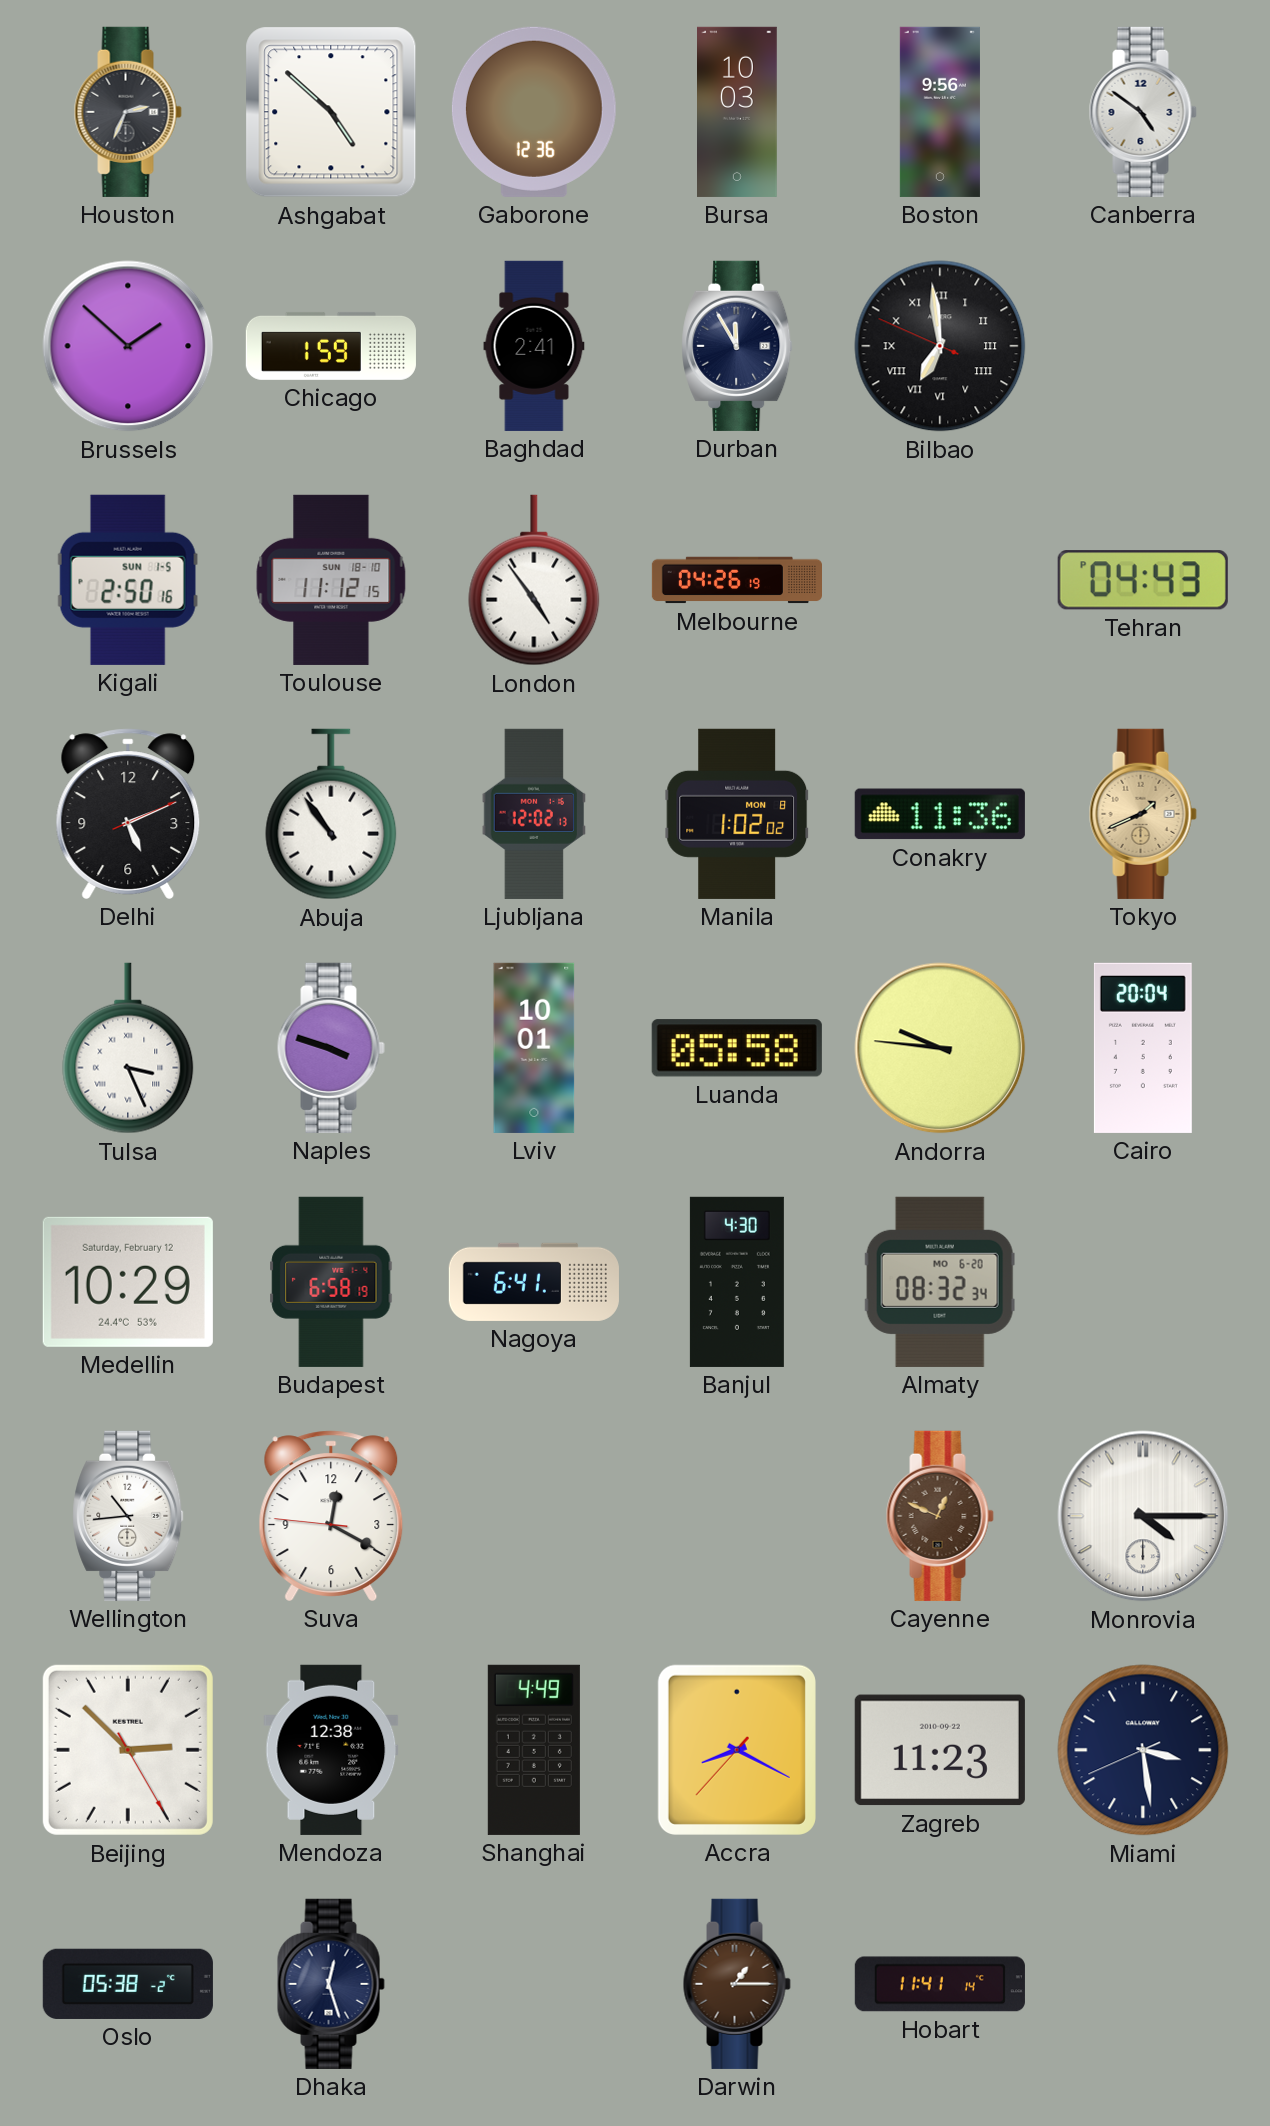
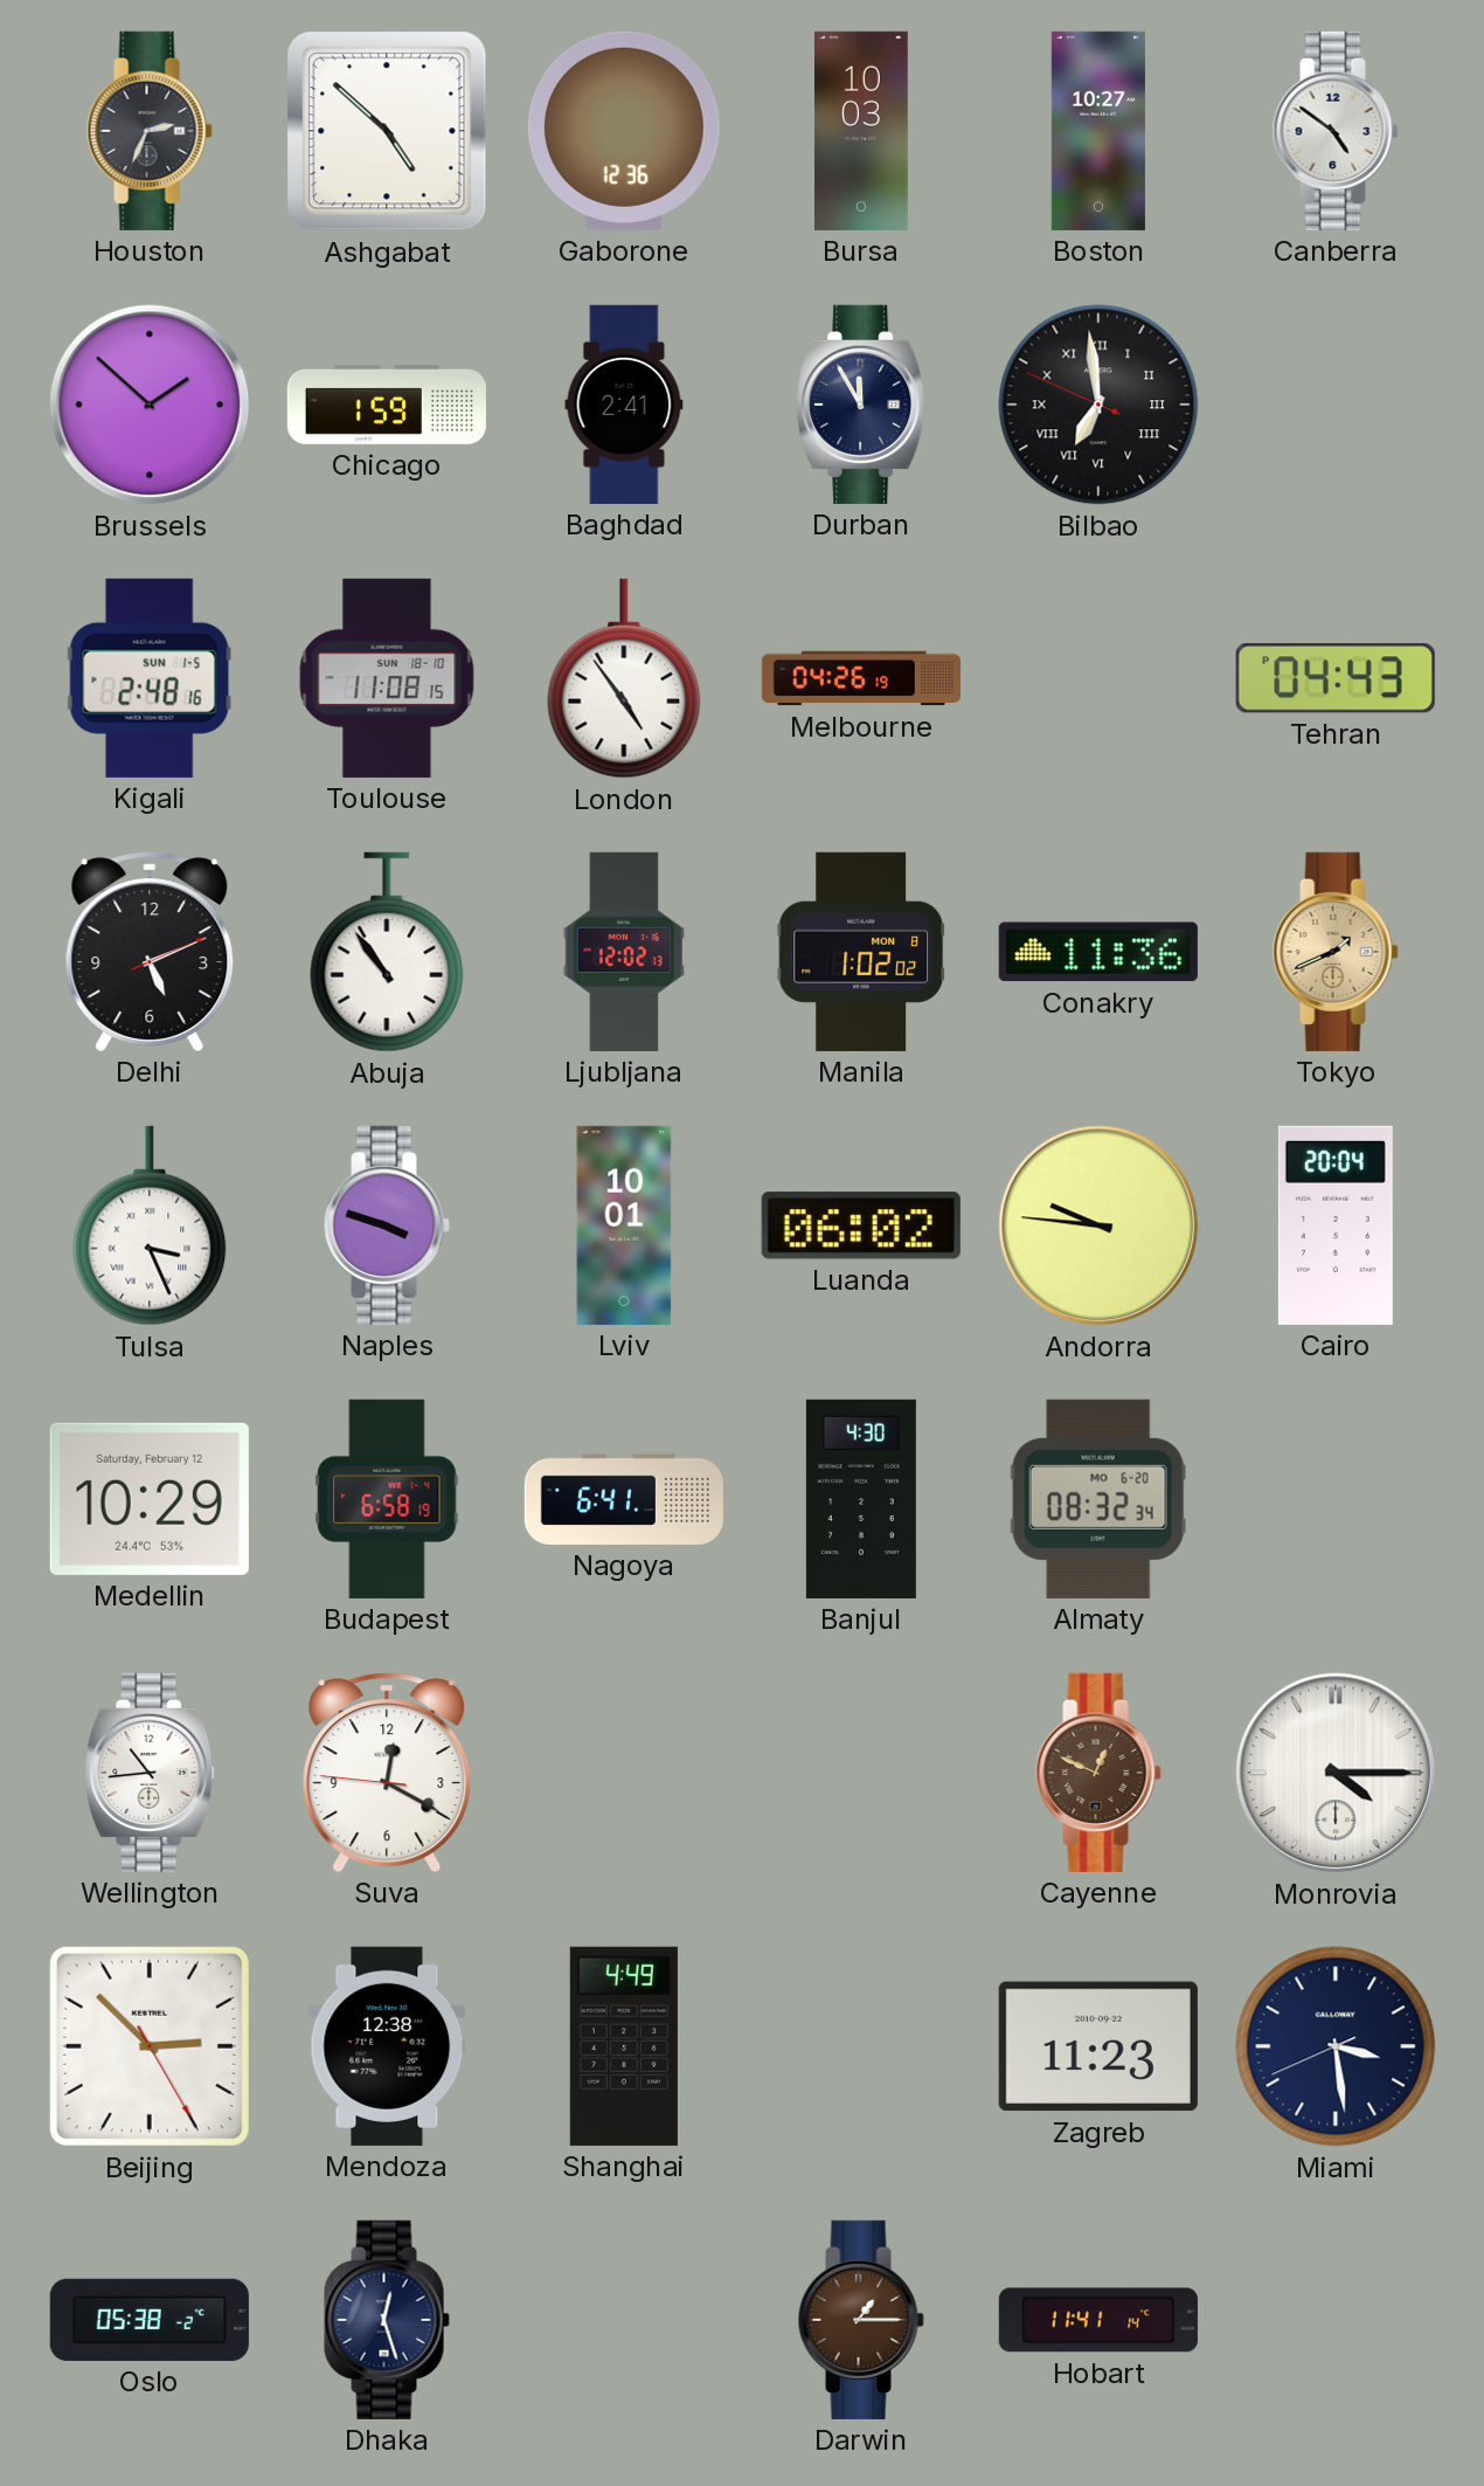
Boston: 9:56 -> 10:27 (1098, 131)
Kigali: 2:50 -> 2:48 (150, 678)
Toulouse: 11:12 -> 11:08 (387, 678)
Luanda: 05:58 -> 06:02 (861, 1225)
Accra: 8:19 -> none (737, 1750)
